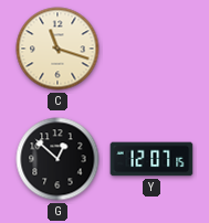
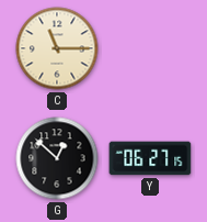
C: 11:18 -> 11:15 (57, 48)
Y: 12:07 -> 06:27 (150, 158)
